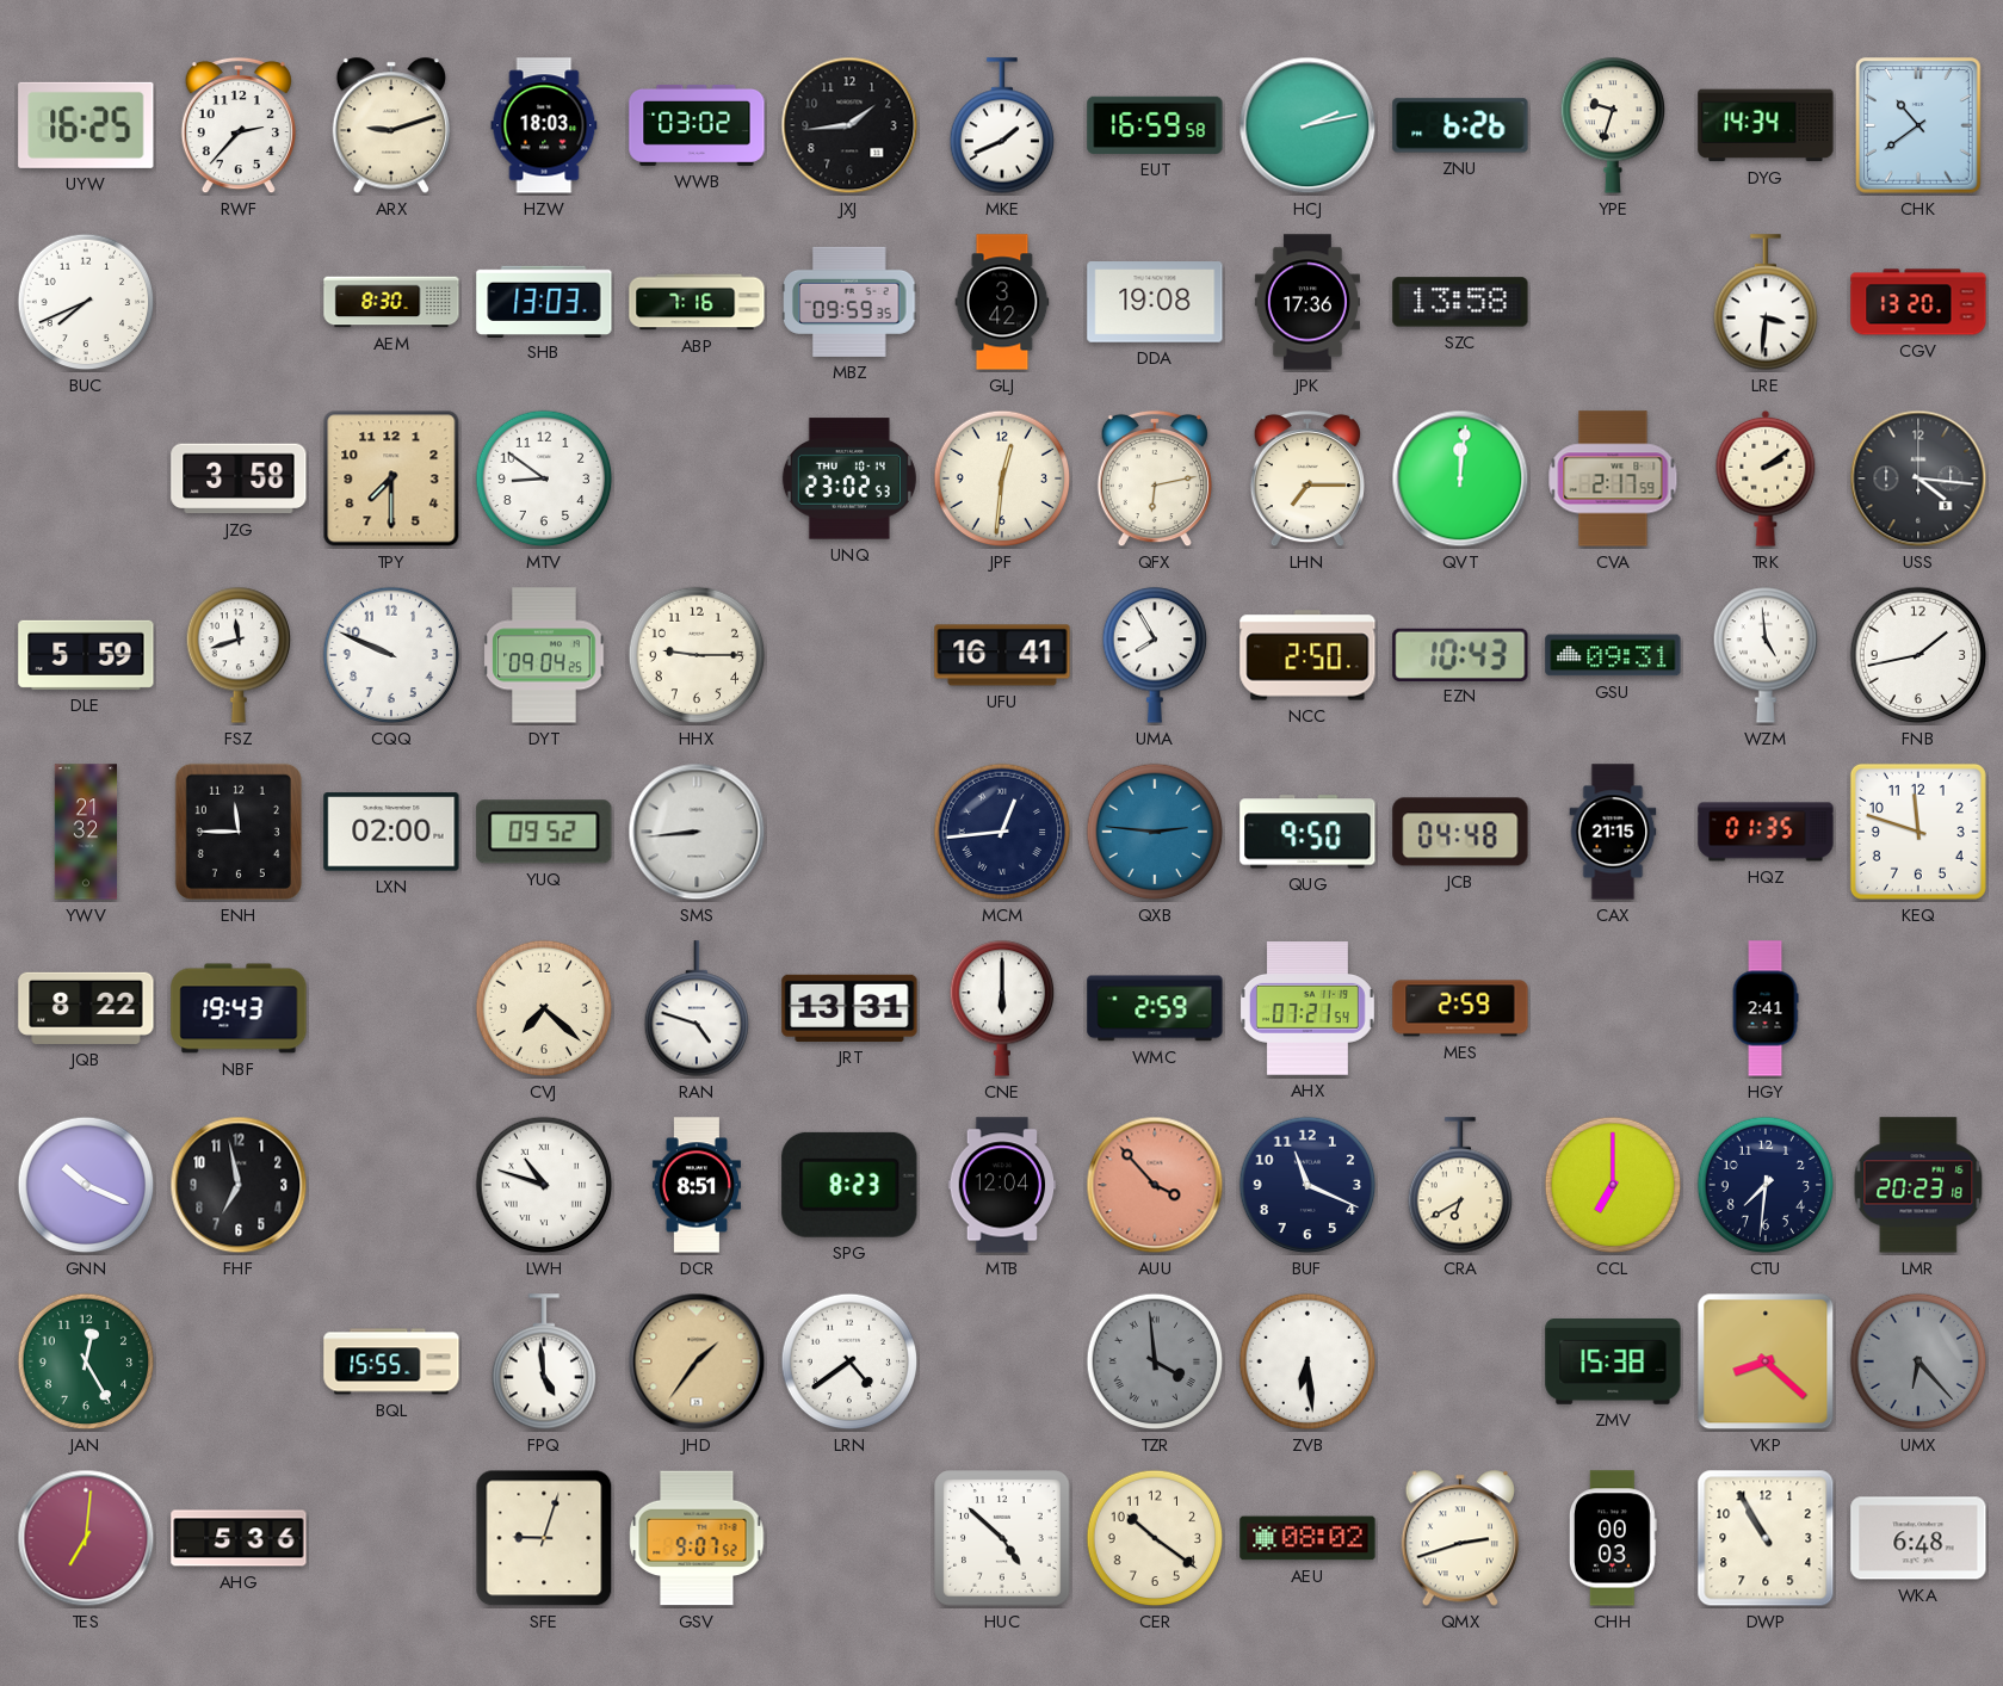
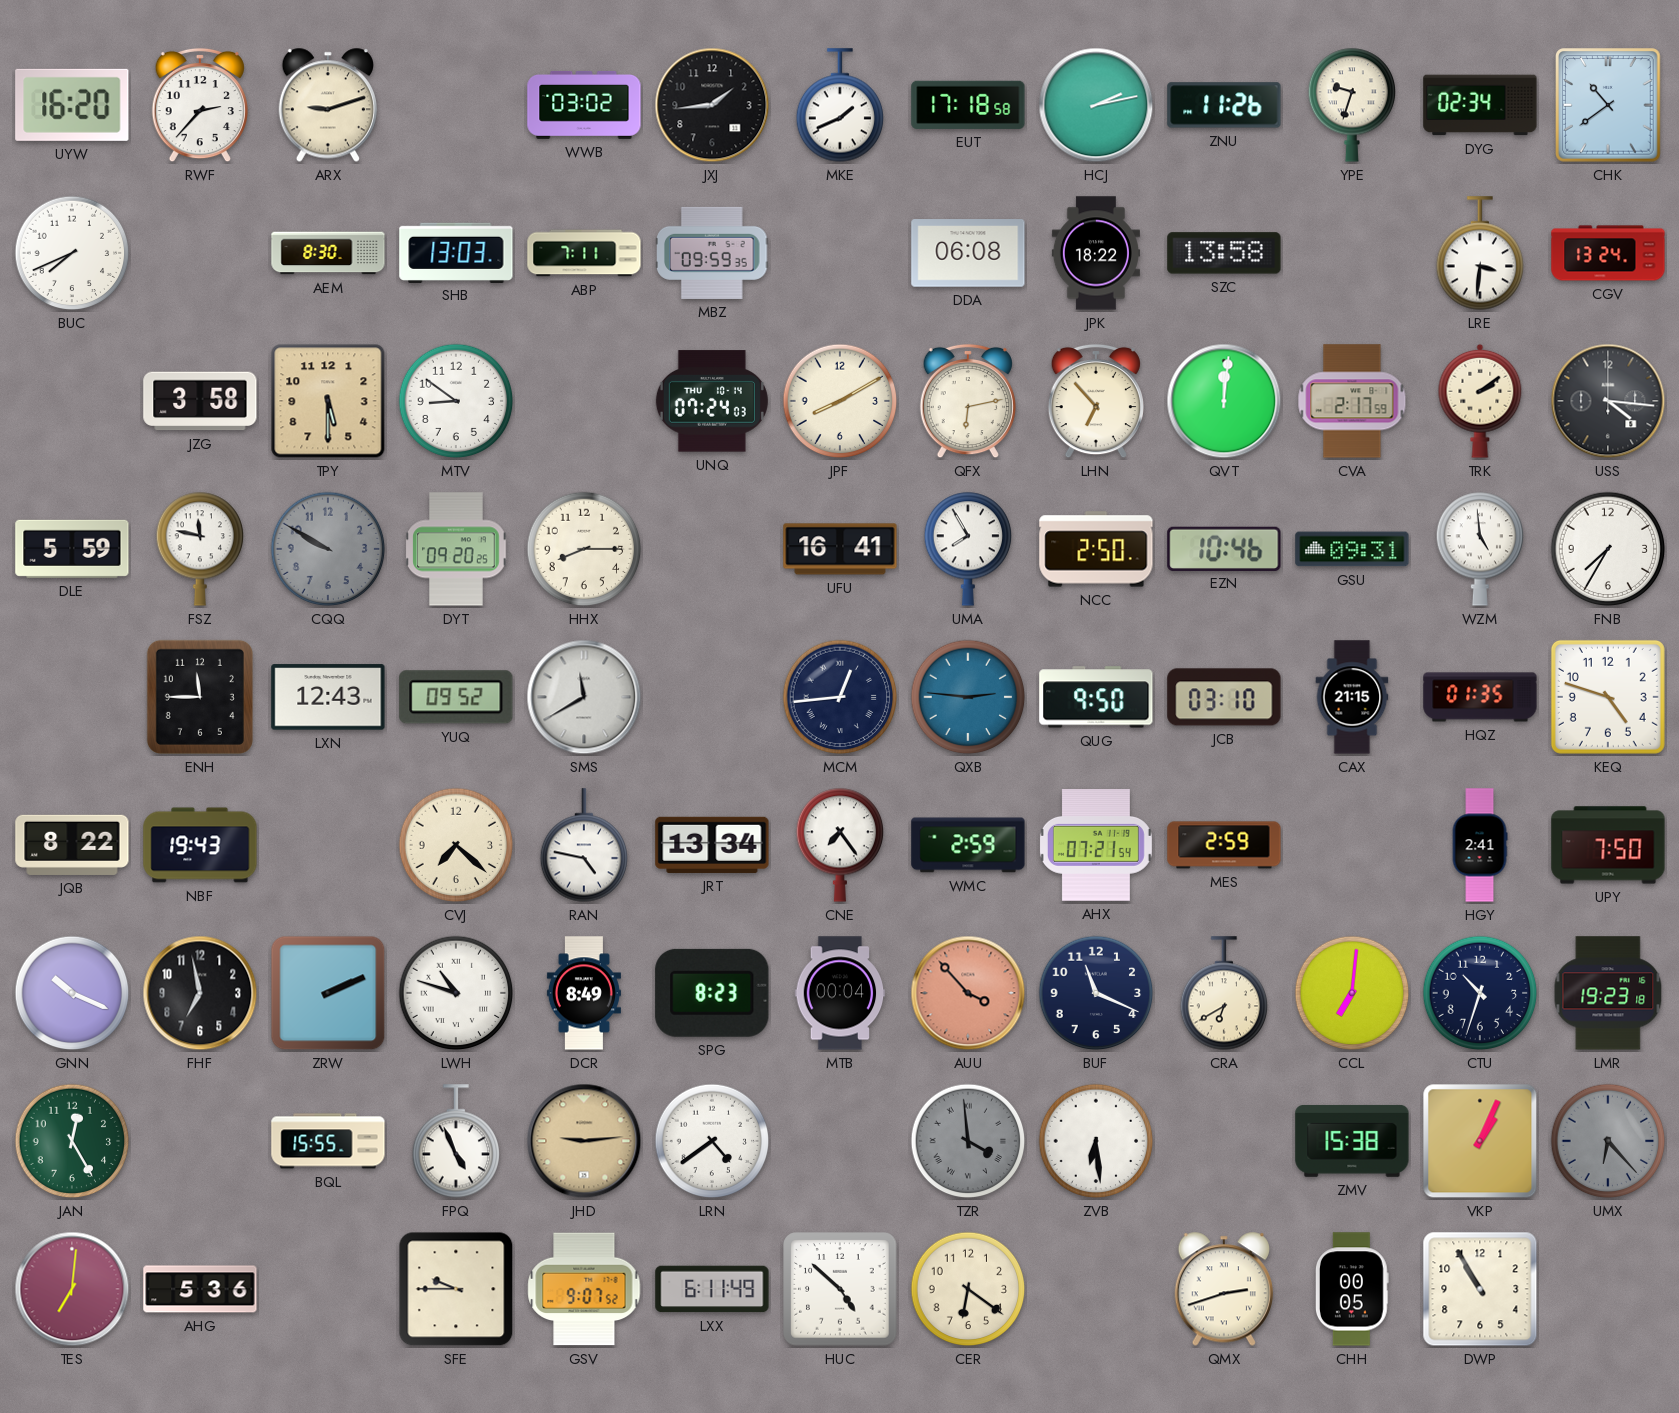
UYW: 16:25 -> 16:20 (72, 105)
HZW: 18:03 -> none (544, 125)
EUT: 16:59 -> 17:18 (968, 105)
ZNU: 6:26 -> 11:26 (1224, 105)
DYG: 14:34 -> 02:34 (1480, 105)
ABP: 7:16 -> 7:11 (584, 253)
GLJ: 3:42 -> none (1002, 302)
DDA: 19:08 -> 06:08 (968, 253)
JPK: 17:36 -> 18:22 (1096, 253)
CGV: 13:20 -> 13:24 (1608, 253)
TPY: 7:30 -> 5:30 (328, 401)
UNQ: 23:02 -> 07:24 (712, 401)
JPF: 12:31 -> 8:10 (840, 401)
LHN: 7:15 -> 6:53 (1096, 401)
FSZ: 11:42 -> 11:47 (200, 549)
CQQ: 9:49 -> 9:50 (328, 549)
CQQ dial: white -> grey (328, 549)
DYT: 09:04 -> 09:20 (456, 549)
HHX: 9:15 -> 8:15 (584, 549)
EZN: 10:43 -> 10:46 (1224, 548)
FNB: 1:43 -> 7:35 (1608, 549)
YWV: 21:32 -> none (86, 832)
LXN: 02:00 -> 12:43 (328, 697)
SMS: 8:44 -> 11:40 (584, 697)
JCB: 04:48 -> 03:10 (1224, 697)
KEQ: 11:48 -> 4:48 (1608, 697)
RAN: 4:48 -> 4:47 (584, 845)
JRT: 13:31 -> 13:34 (712, 845)
CNE: 6:00 -> 7:24 (840, 845)
UPY: none -> 7:50 (1608, 845)
ZRW: none -> 2:11 (328, 993)
DCR: 8:51 -> 8:49 (584, 993)
MTB: 12:04 -> 00:04 (840, 993)
CCL: 7:00 -> 7:01 (1352, 993)
CTU: 7:31 -> 10:33 (1480, 993)
LMR: 20:23 -> 19:23 (1608, 993)
FPQ: 4:59 -> 4:56 (456, 1141)
JHD: 1:36 -> 9:14 (584, 1141)
VKP: 8:22 -> 1:04 (1480, 1141)
SFE: 9:03 -> 9:45 (456, 1289)
LXX: none -> 6:11 (712, 1289)
CER: 10:21 -> 6:21 (968, 1289)
AEU: 08:02 -> none (1307, 1538)
CHH: 00:03 -> 00:05 (1352, 1289)
WKA: 6:48 -> none (1918, 1538)
